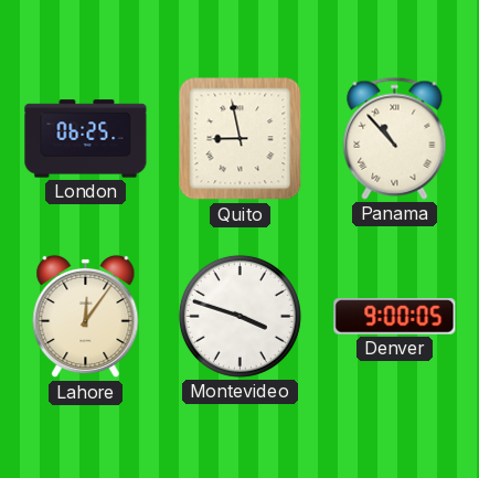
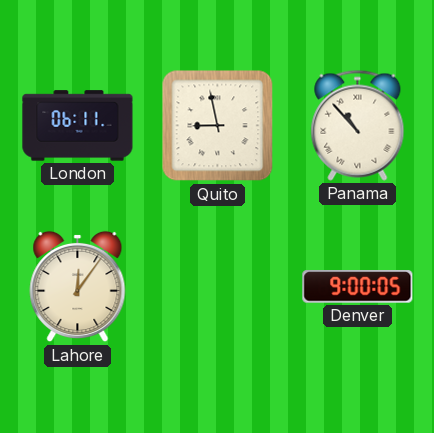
London: 06:25 -> 06:11 (78, 126)
Montevideo: 3:48 -> none (239, 316)
